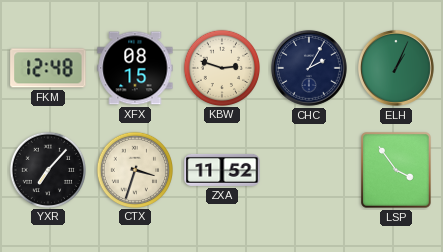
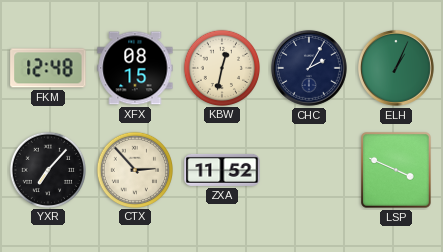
KBW: 2:48 -> 12:32 (221, 67)
CTX: 3:33 -> 2:53 (134, 169)
LSP: 3:54 -> 3:49 (396, 170)
